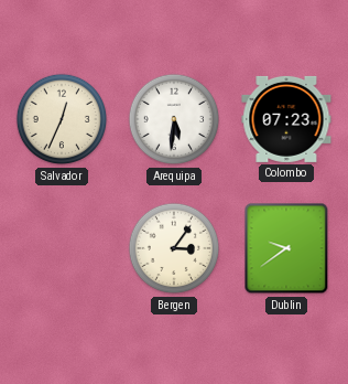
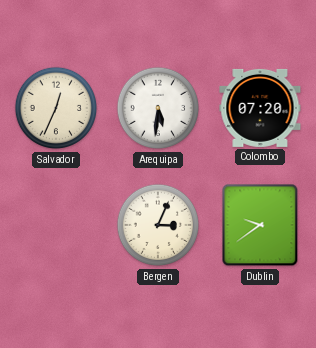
Colombo: 07:23 -> 07:20 (260, 108)
Bergen: 3:06 -> 3:04 (158, 225)
